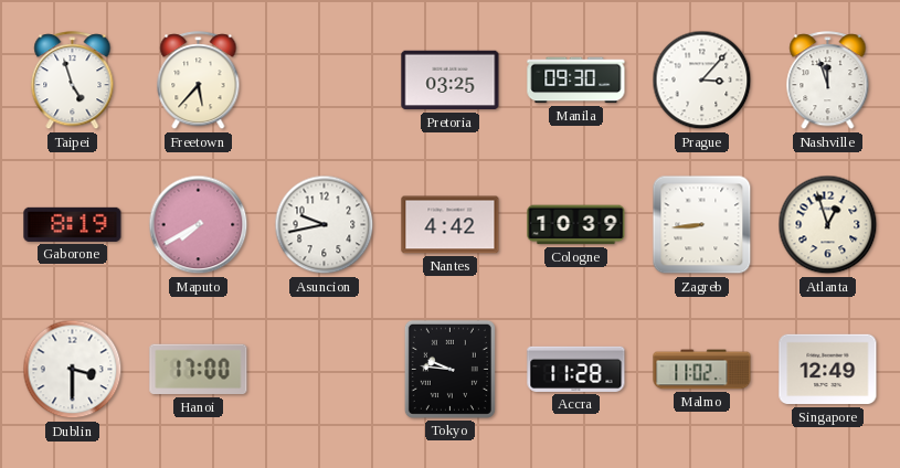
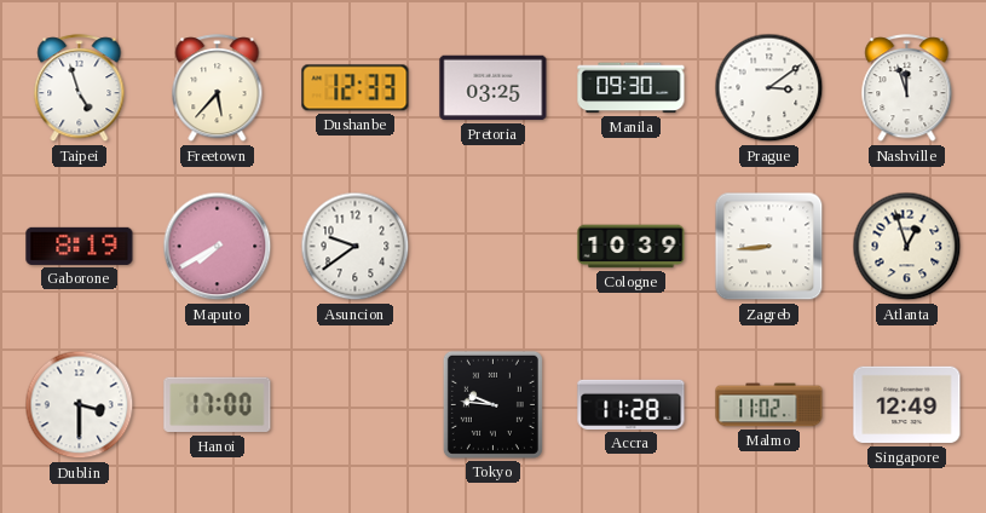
Dushanbe: none -> 12:33 (356, 88)
Prague: 3:07 -> 3:09 (769, 88)
Asuncion: 9:43 -> 9:39 (356, 247)
Nantes: 4:42 -> none (451, 225)
